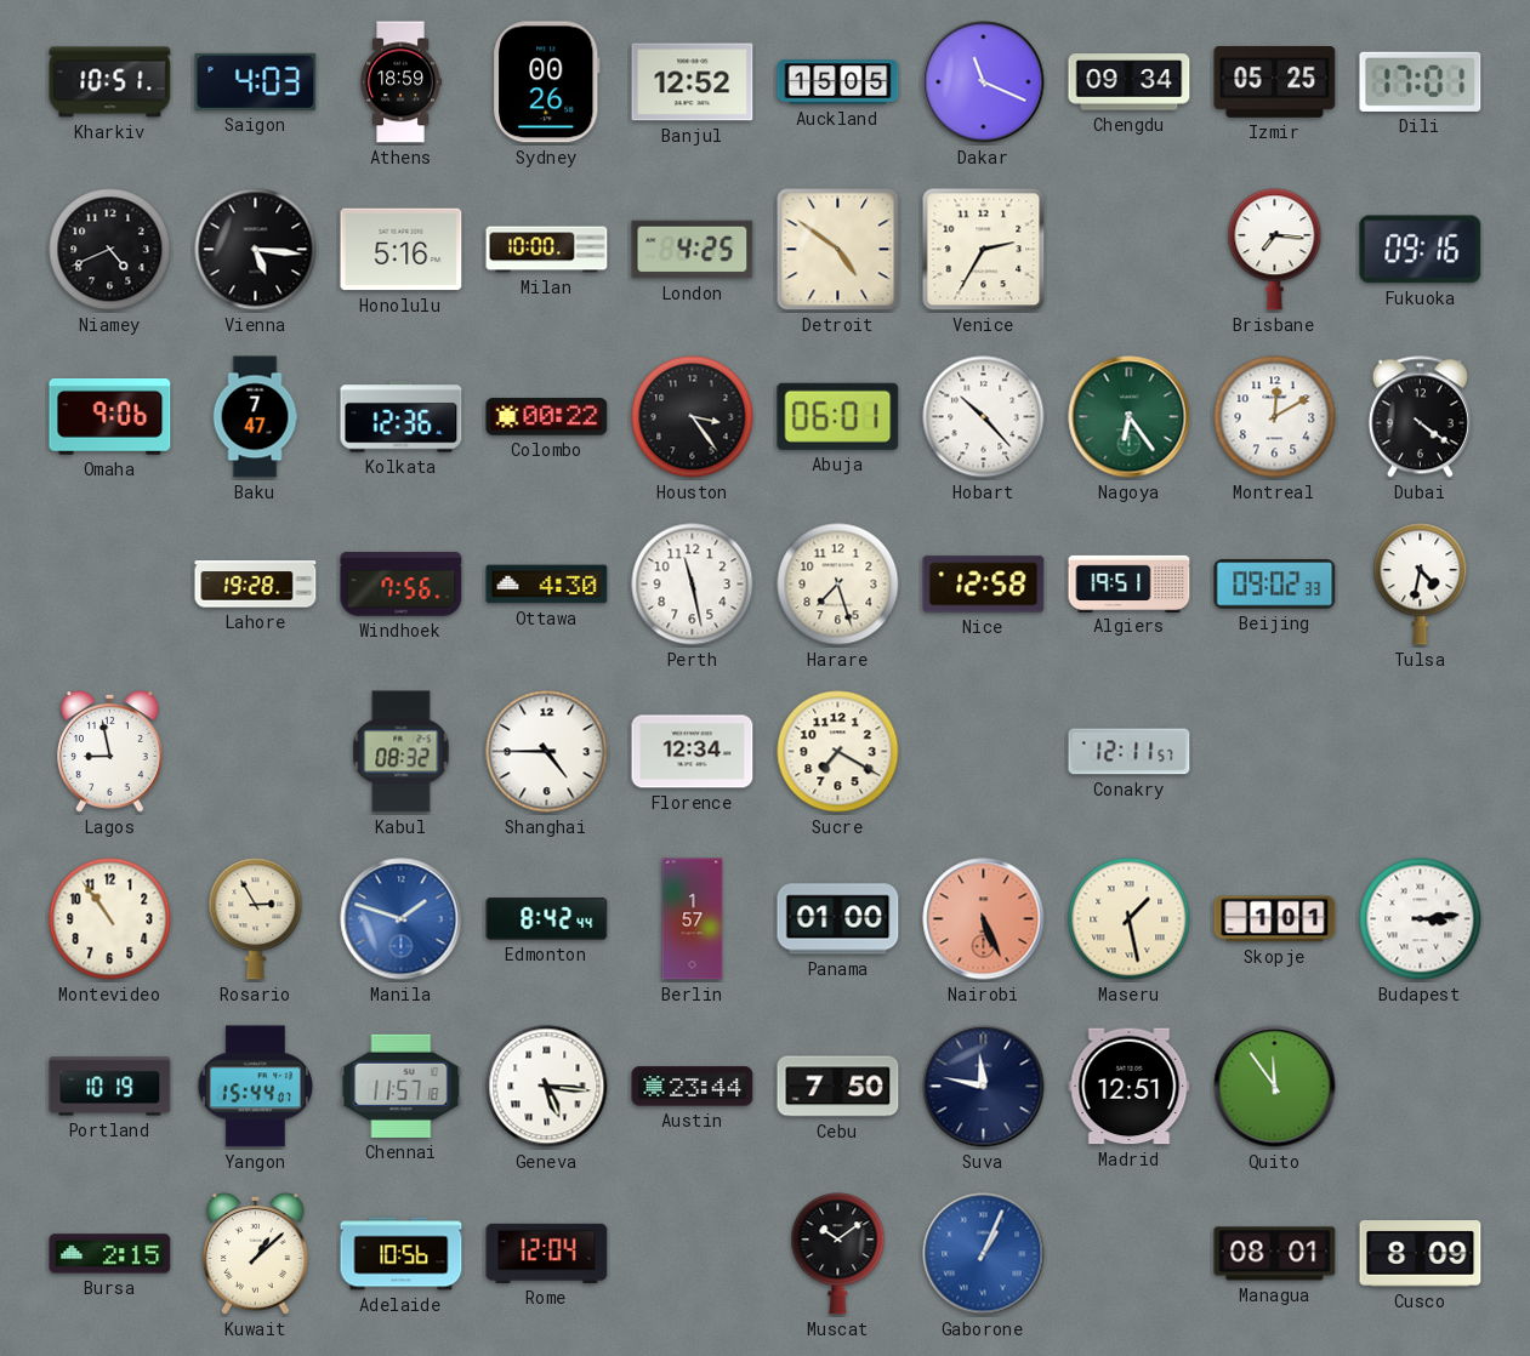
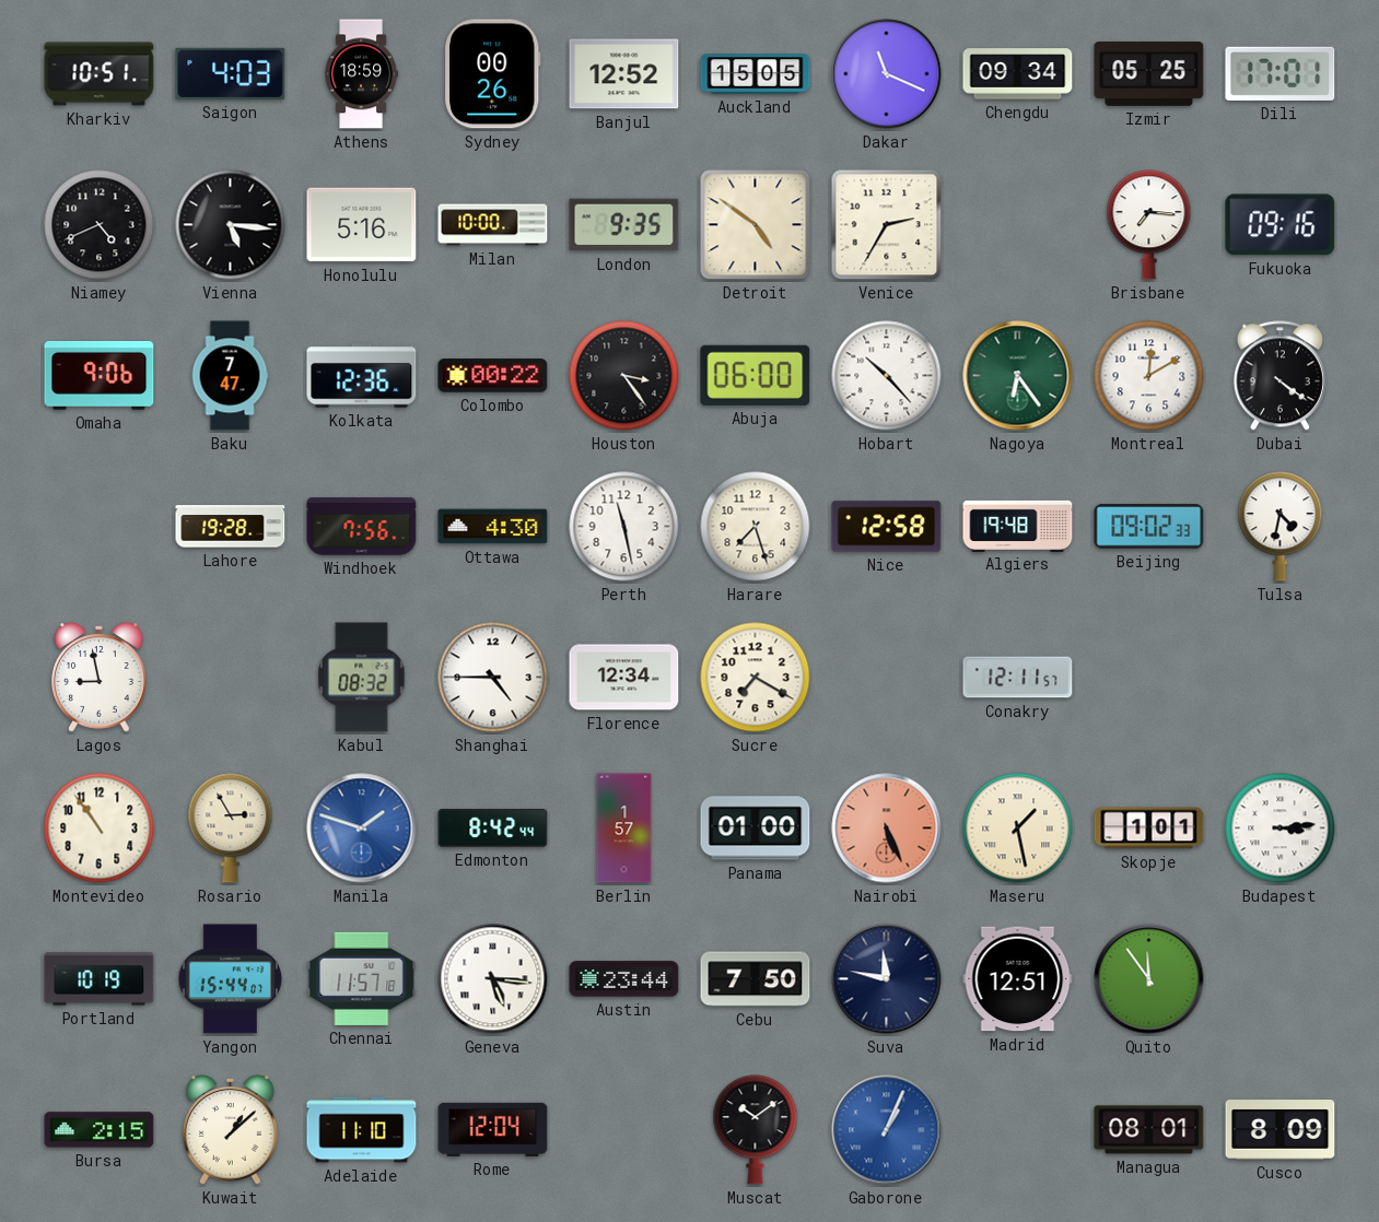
London: 4:25 -> 9:35 (624, 225)
Abuja: 06:01 -> 06:00 (756, 375)
Algiers: 19:51 -> 19:48 (1018, 526)
Adelaide: 10:56 -> 11:10 (362, 1130)
